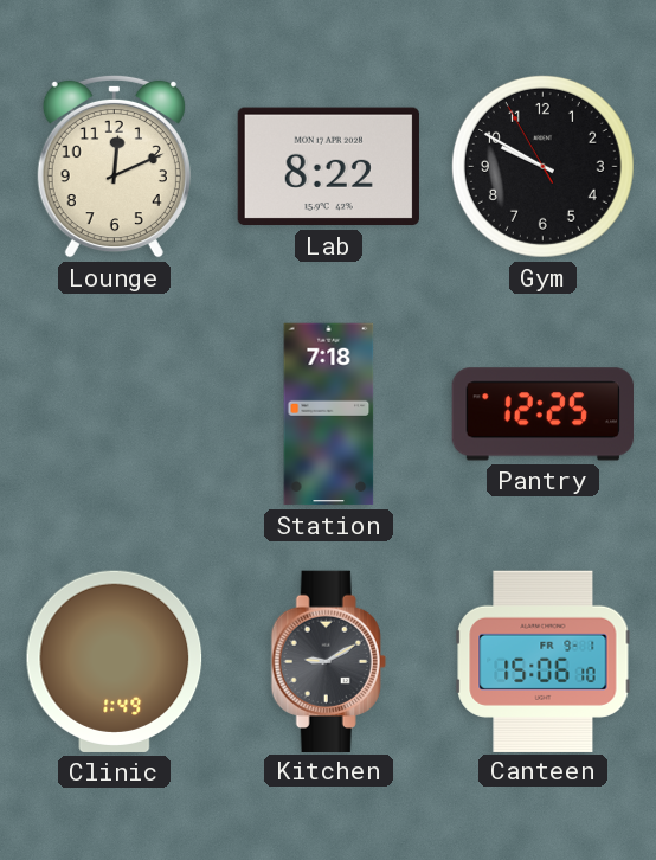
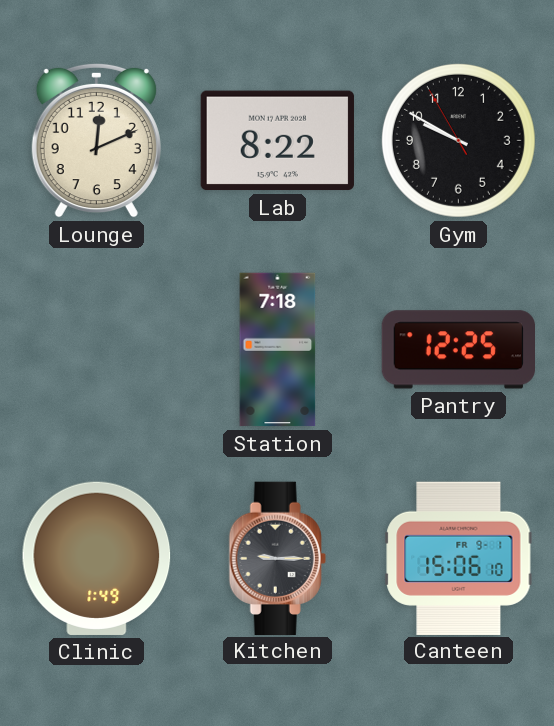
Kitchen: 9:10 -> 9:15 (277, 558)
